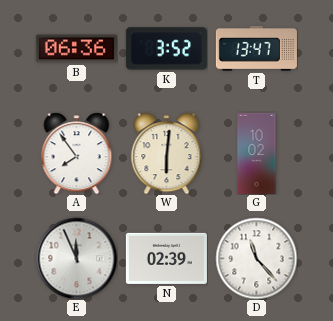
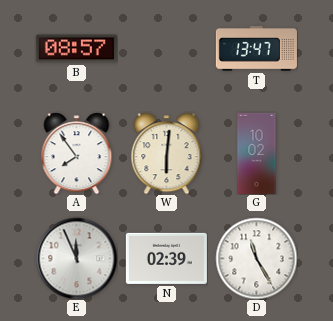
B: 06:36 -> 08:57 (76, 49)
K: 3:52 -> none (166, 49)
D: 11:23 -> 11:25 (256, 258)
